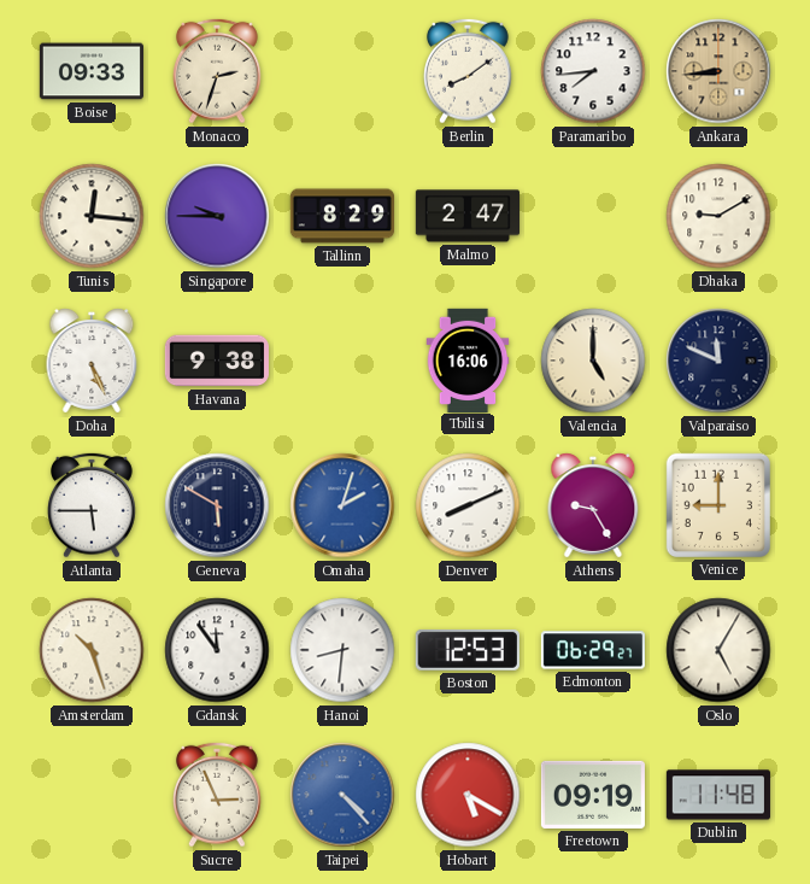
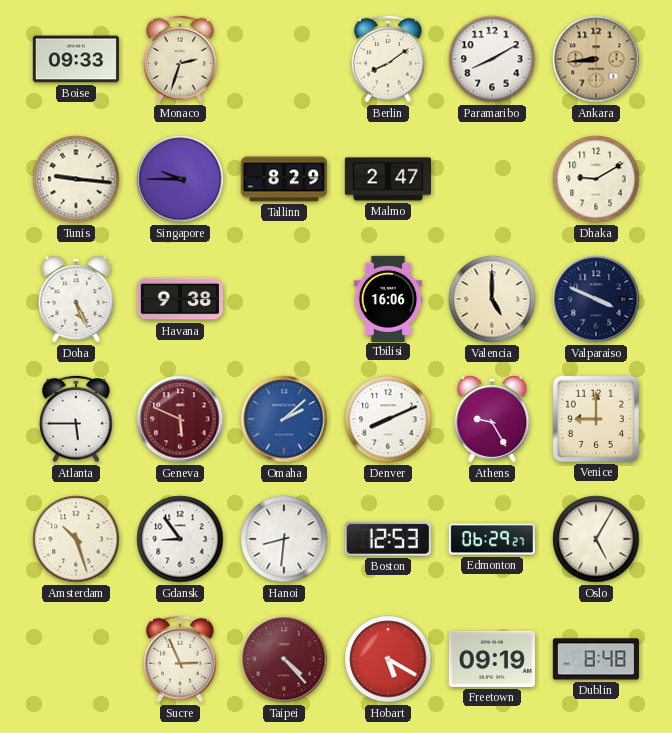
Paramaribo: 7:44 -> 8:10 (492, 59)
Tunis: 12:16 -> 9:16 (76, 179)
Valparaiso: 11:49 -> 3:49 (596, 299)
Geneva: 5:50 -> 5:49 (180, 419)
Geneva dial: navy -> burgundy (180, 419)
Omaha: 2:03 -> 2:08 (284, 419)
Gdansk: 11:54 -> 8:54 (180, 539)
Taipei dial: blue -> burgundy (284, 659)
Dublin: 11:48 -> 8:48 (596, 659)
